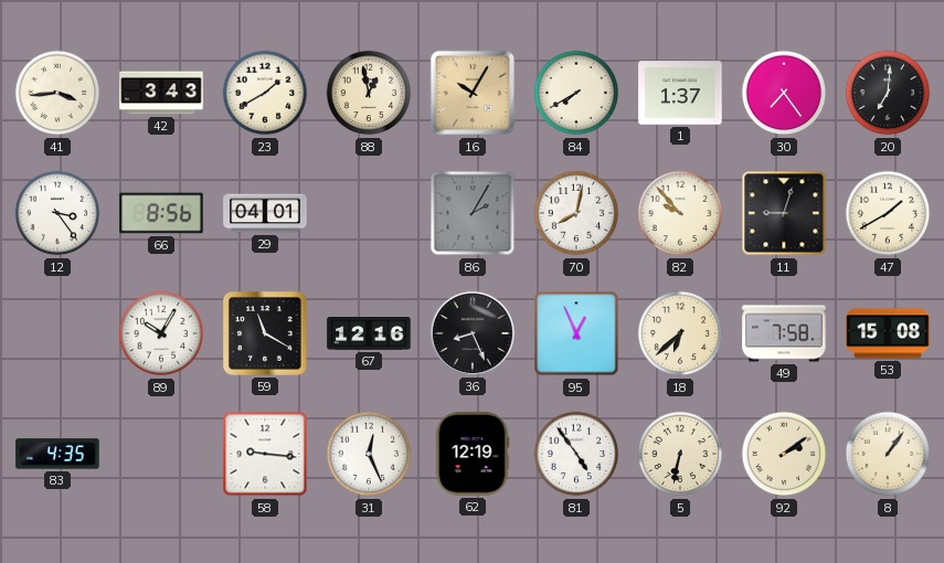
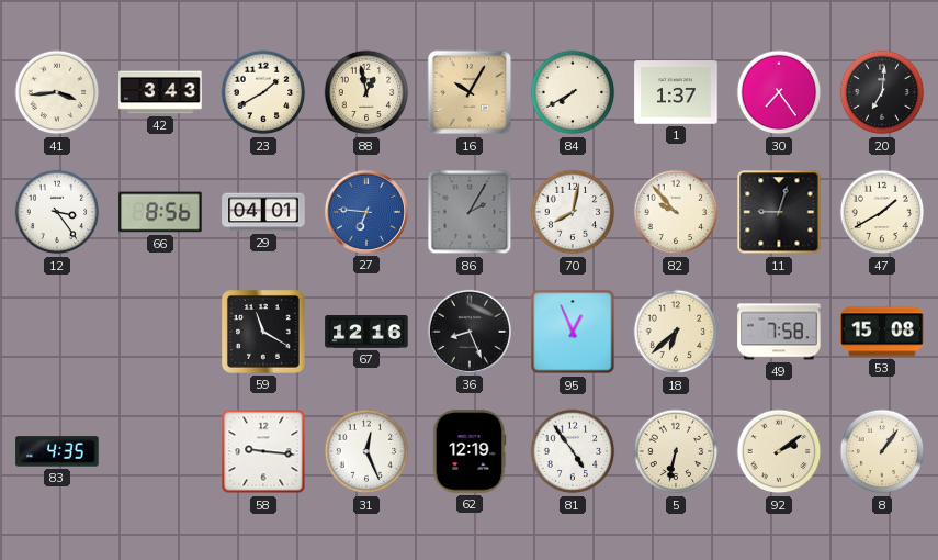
27: none -> 6:46 (366, 212)
89: 10:05 -> none (161, 333)
